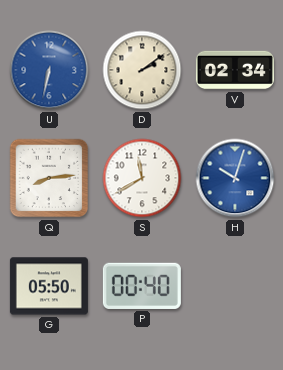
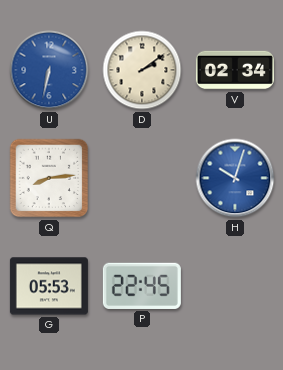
S: 11:40 -> none (142, 178)
G: 05:50 -> 05:53 (49, 286)
P: 00:40 -> 22:45 (142, 286)
